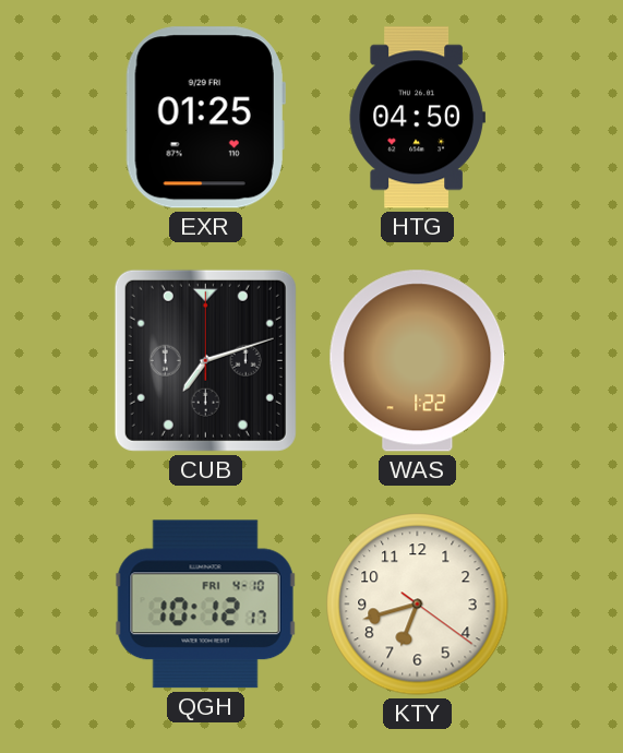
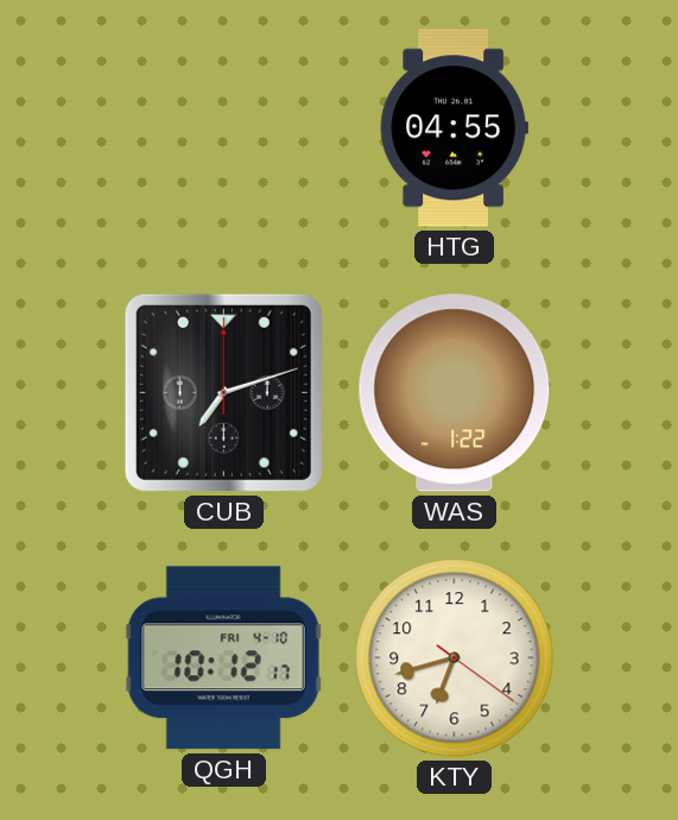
EXR: 01:25 -> none (205, 118)
HTG: 04:50 -> 04:55 (454, 128)
